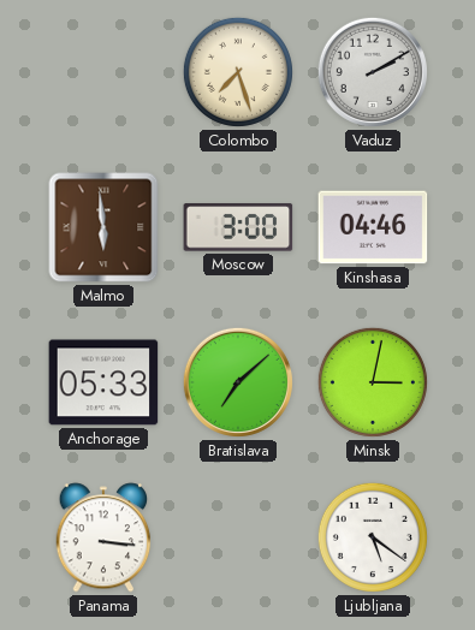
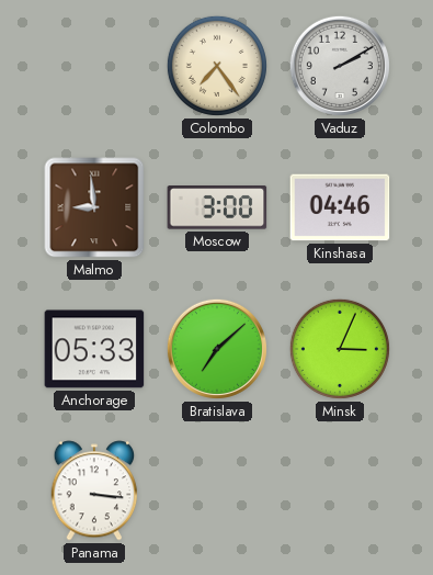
Colombo: 7:27 -> 7:24 (217, 66)
Malmo: 5:59 -> 8:59 (94, 207)
Minsk: 3:02 -> 3:04 (340, 349)
Ljubljana: 5:21 -> none (373, 537)
